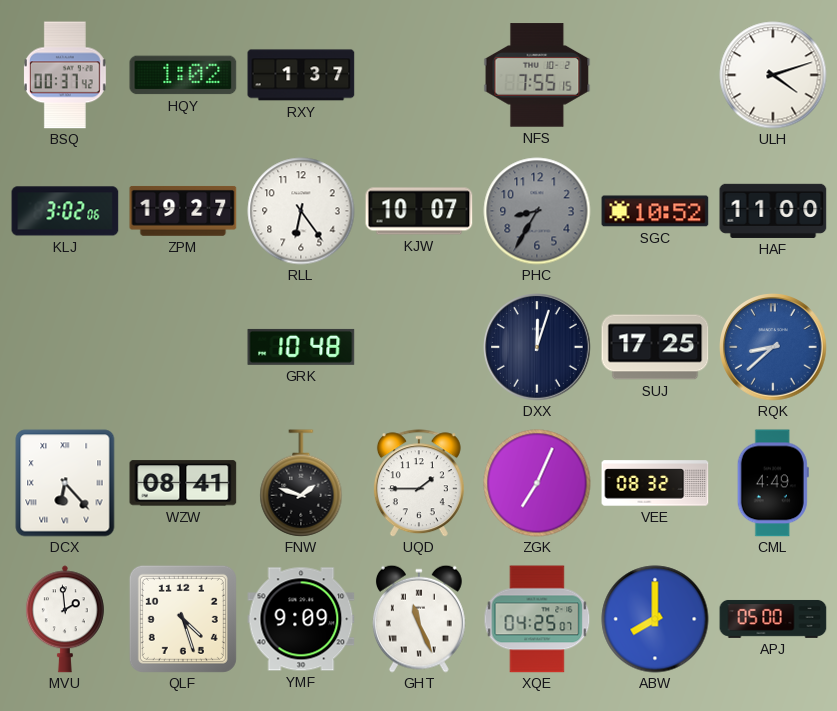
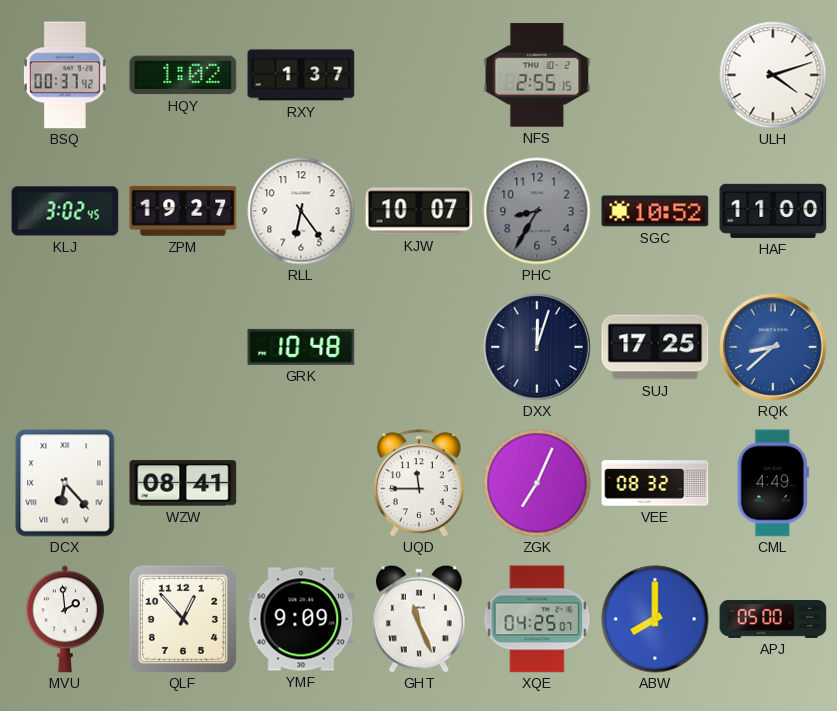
NFS: 7:55 -> 2:55 (537, 75)
KLJ: 3:02:06 -> 3:02:45 (65, 211)
FNW: 1:48 -> none (301, 483)
UQD: 1:45 -> 11:45 (419, 483)
QLF: 4:27 -> 12:53 (183, 619)
